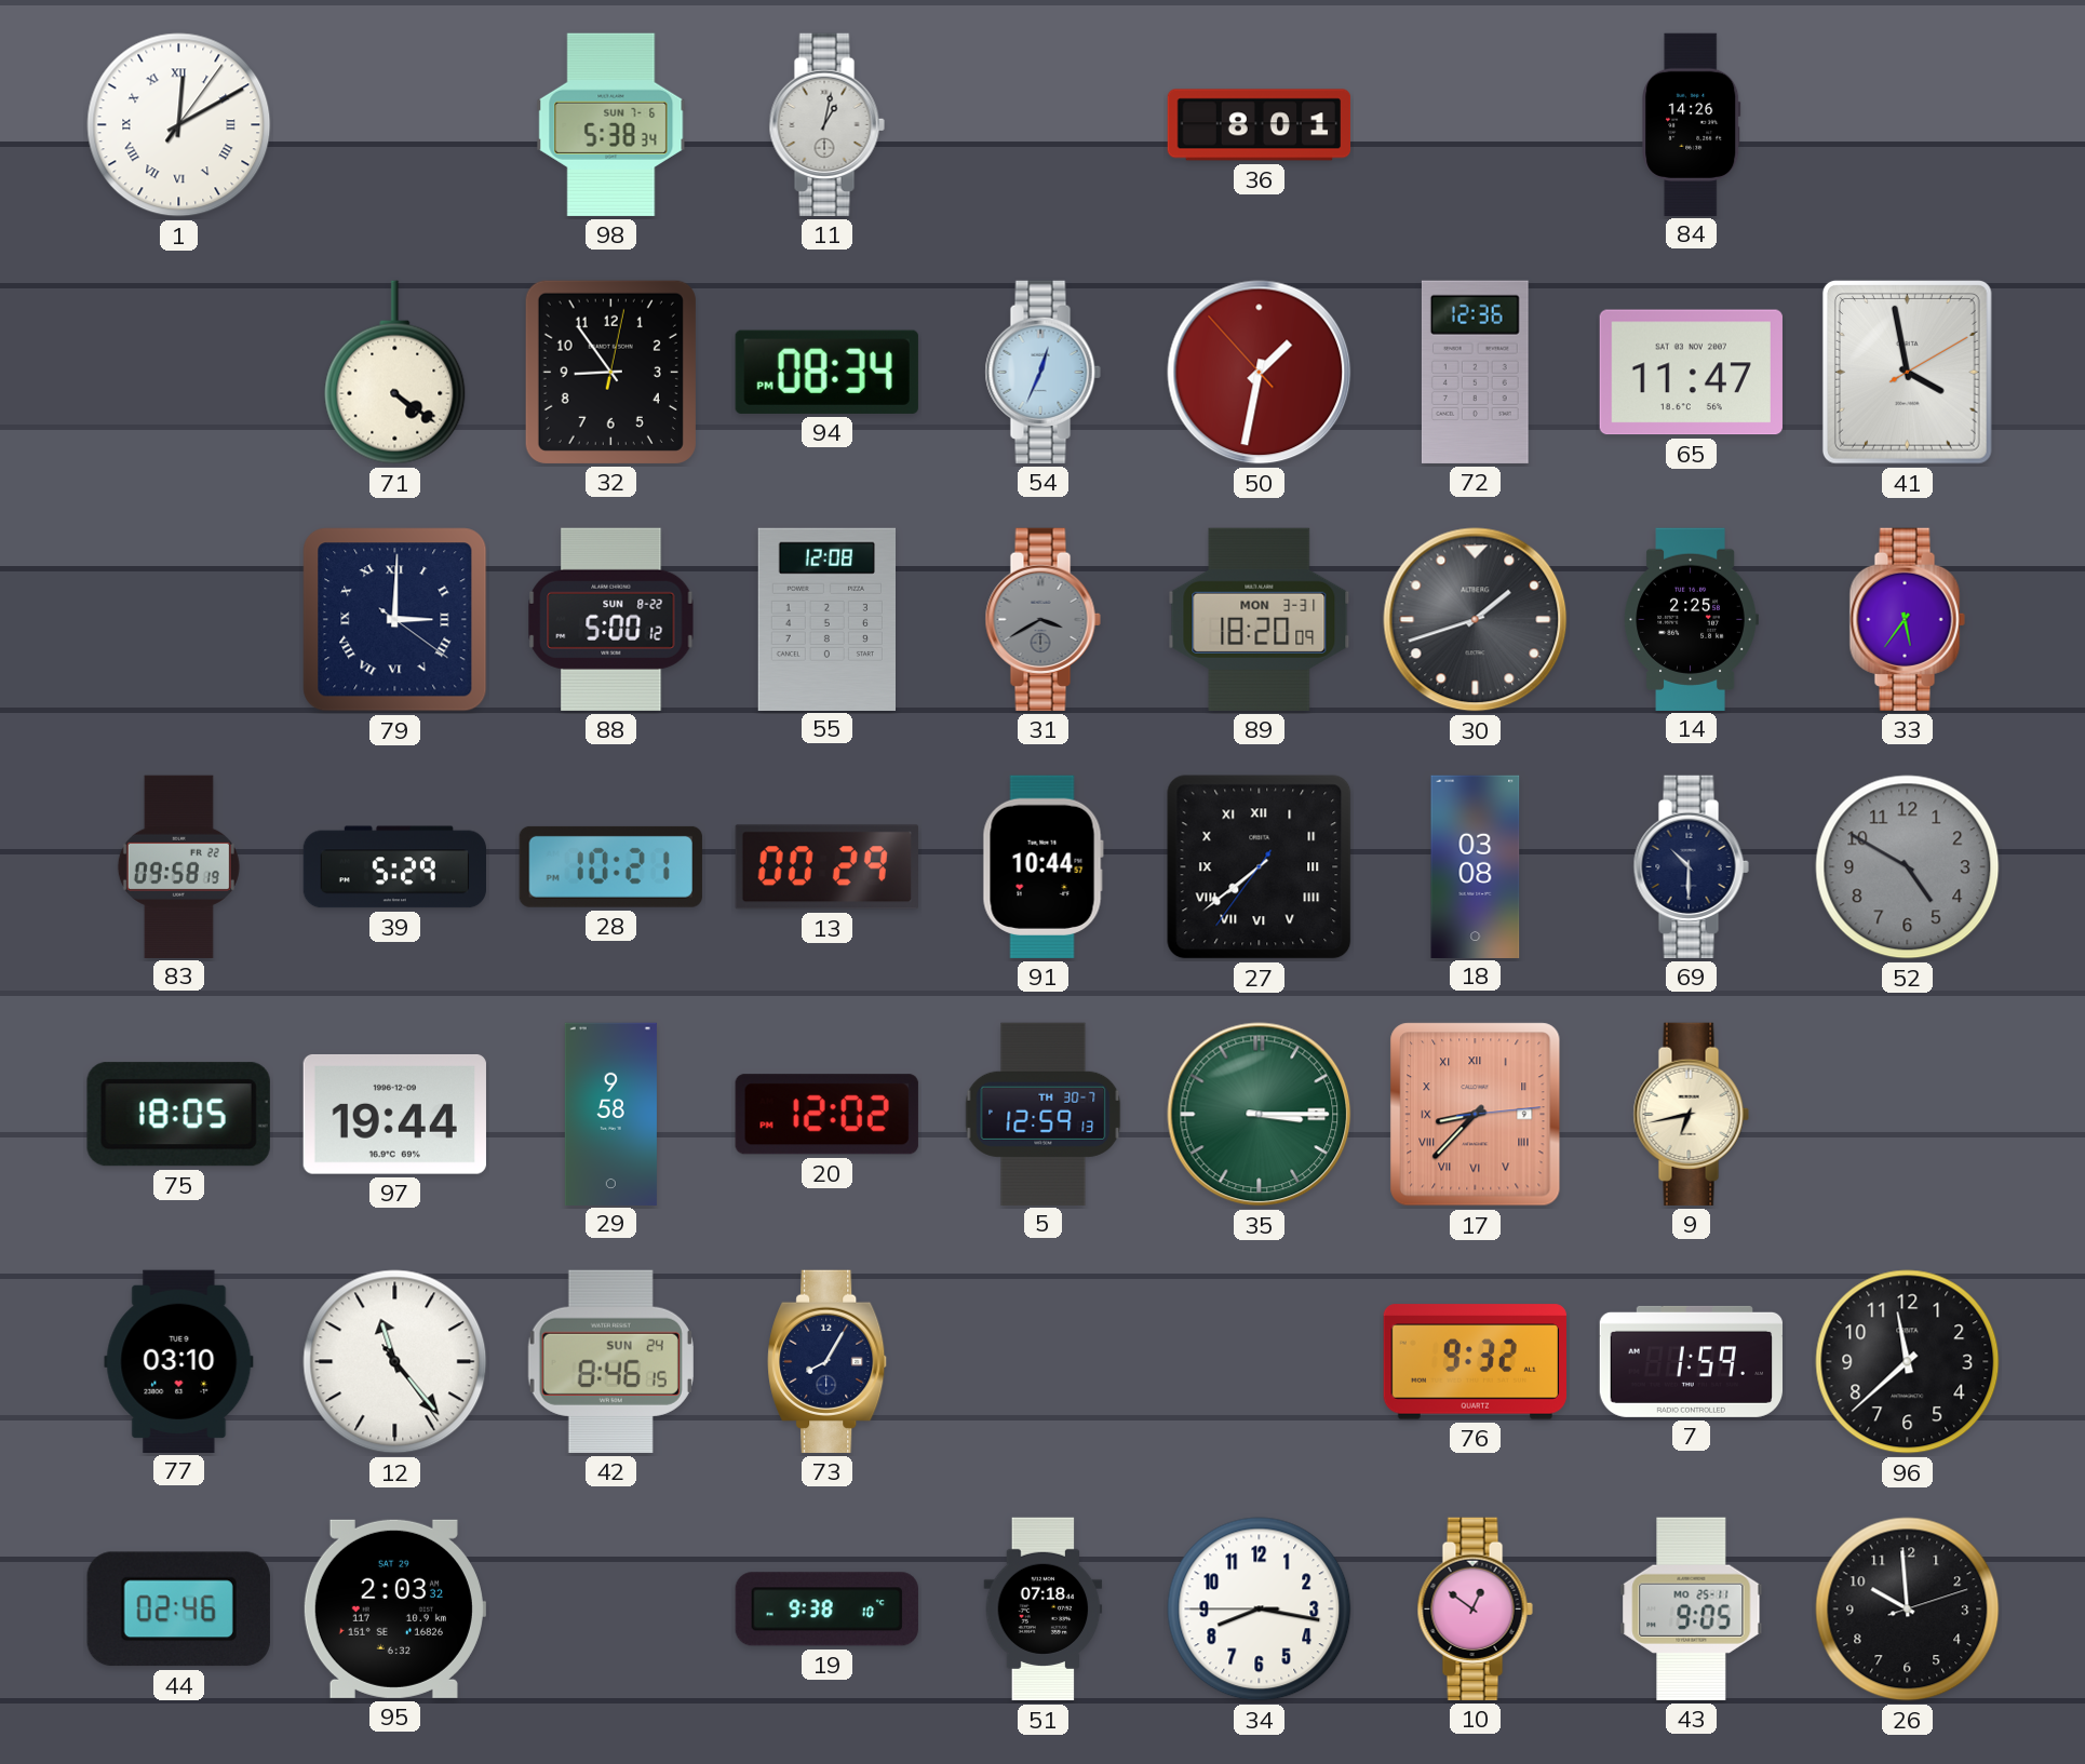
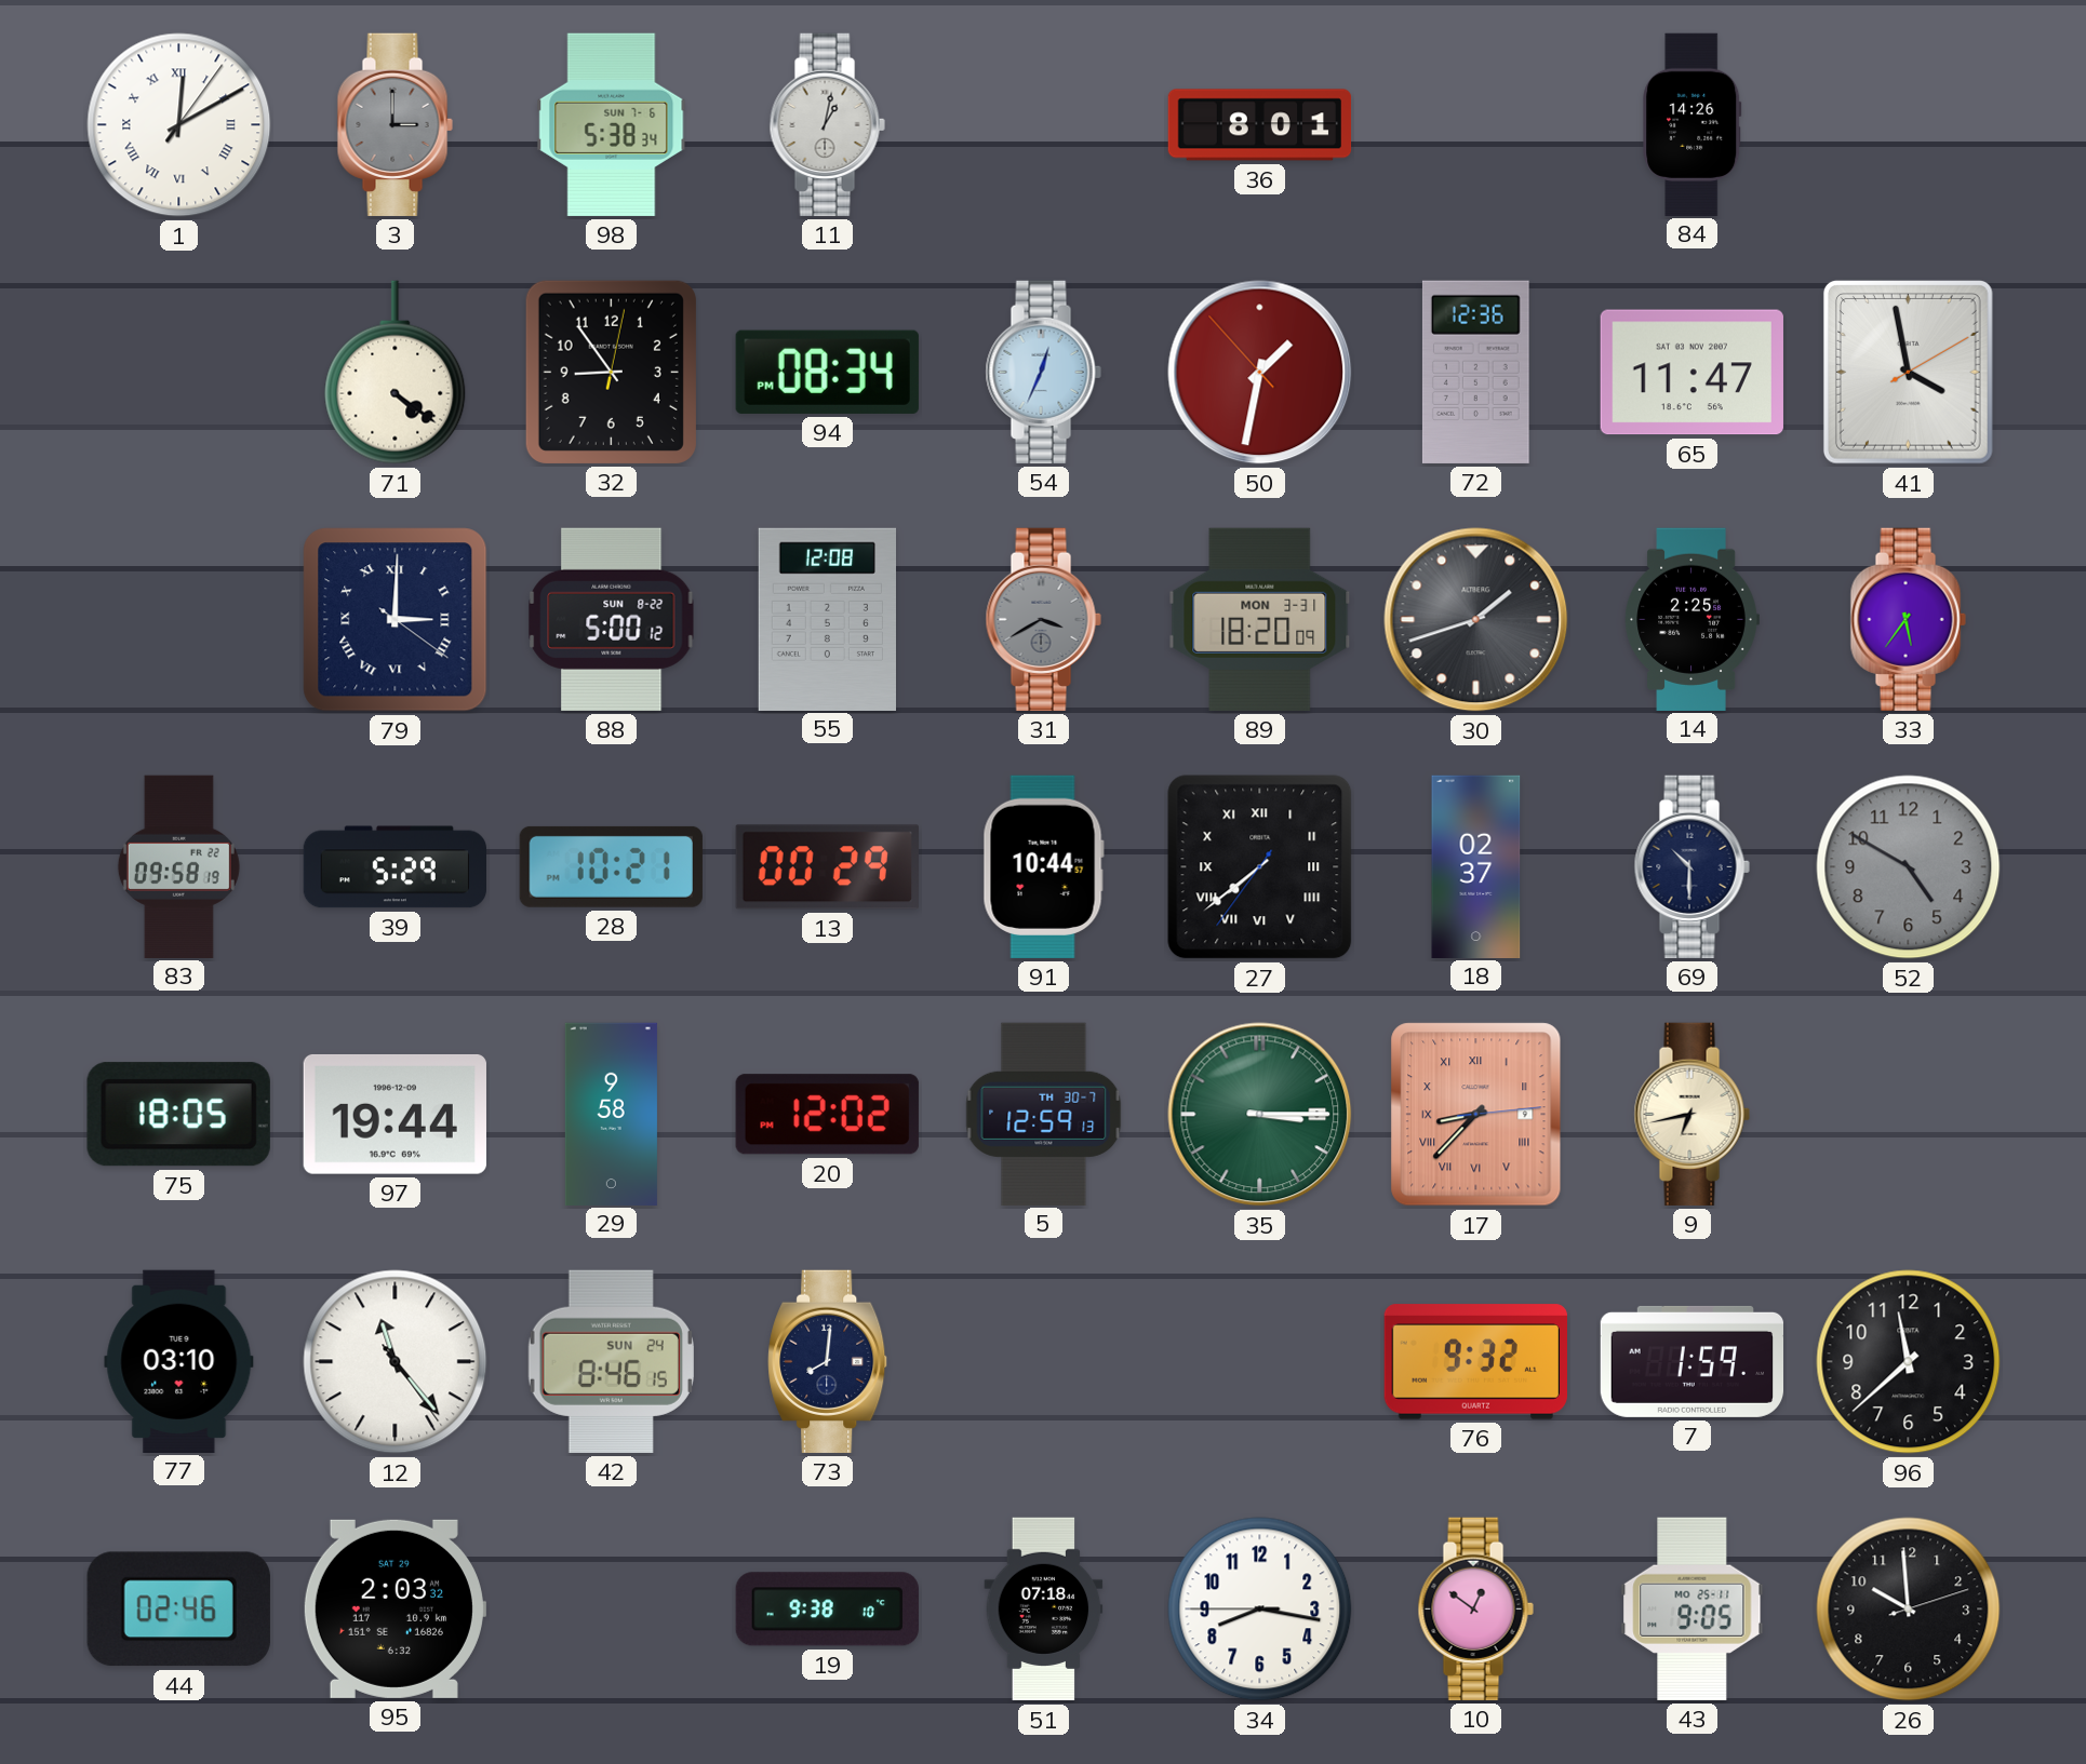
3: none -> 3:00 (395, 124)
18: 03:08 -> 02:37 (1476, 866)
73: 8:05 -> 8:01 (828, 1361)
